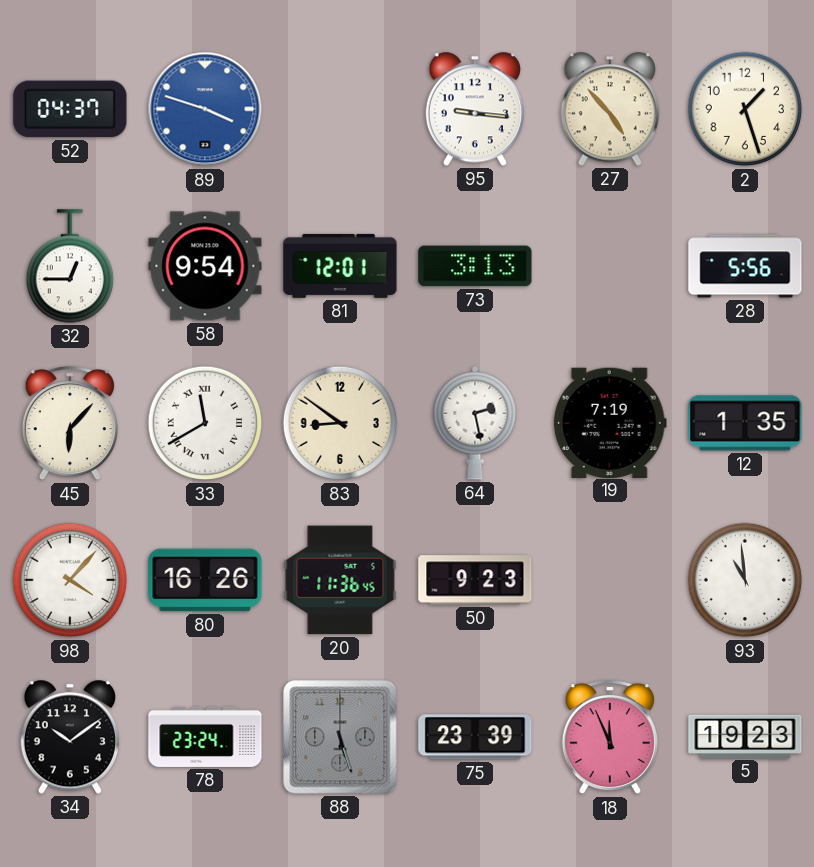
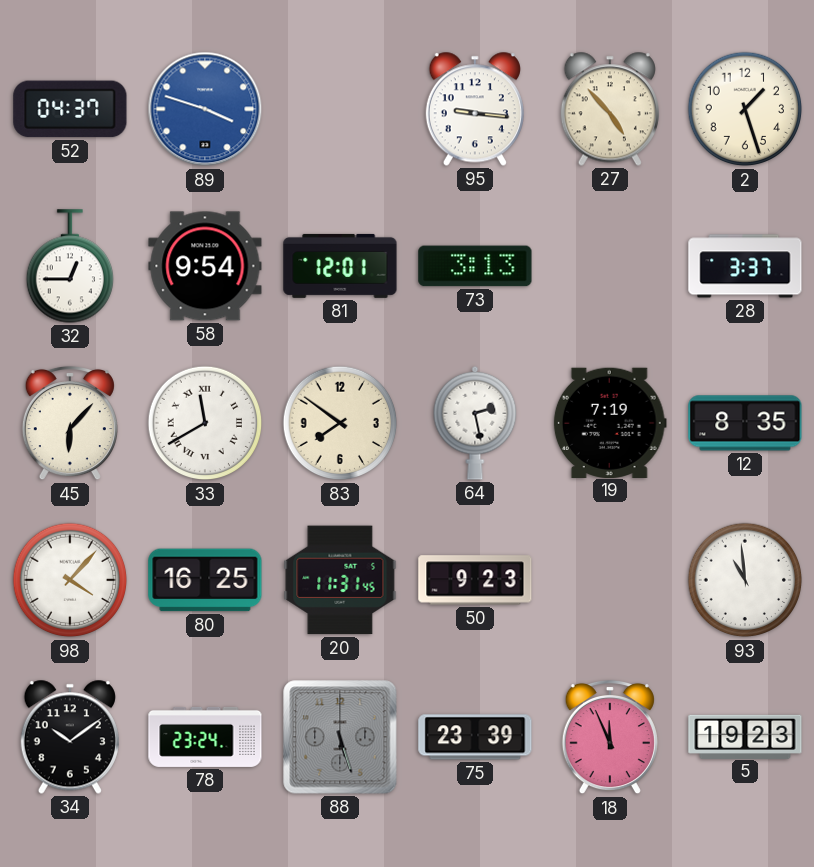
28: 5:56 -> 3:37 (745, 266)
83: 8:51 -> 7:51 (340, 423)
12: 1:35 -> 8:35 (745, 423)
80: 16:26 -> 16:25 (205, 580)
20: 11:36 -> 11:31 (340, 580)
